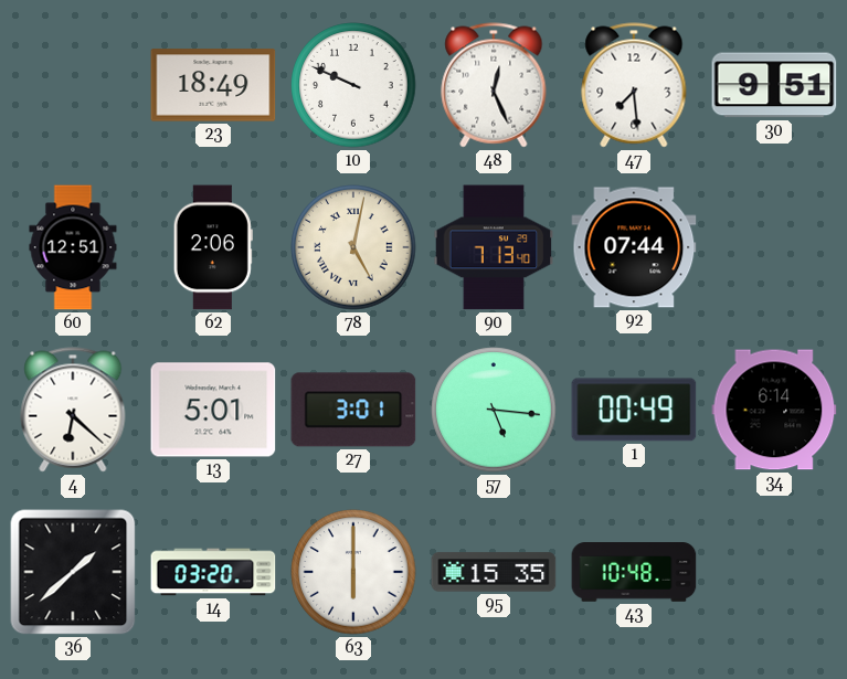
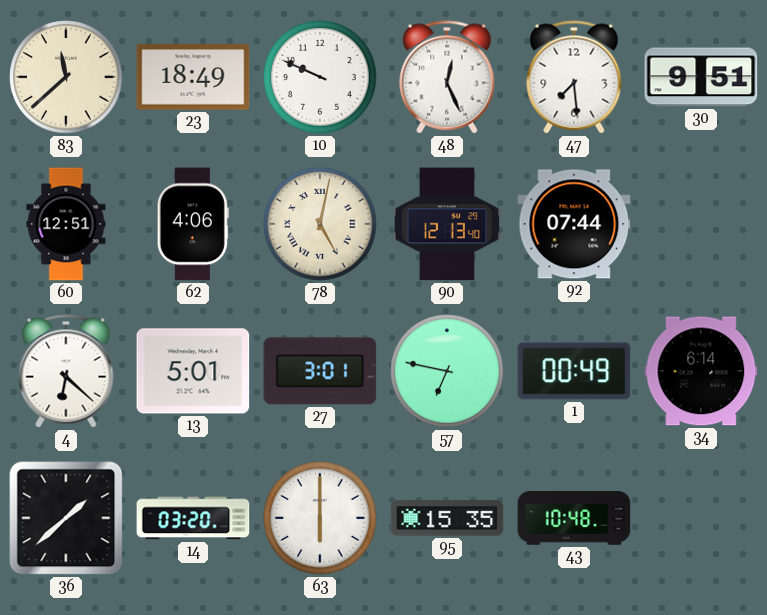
83: none -> 11:38 (66, 77)
62: 2:06 -> 4:06 (193, 224)
90: 7:13 -> 12:13 (447, 224)
57: 5:16 -> 6:47 (447, 371)
